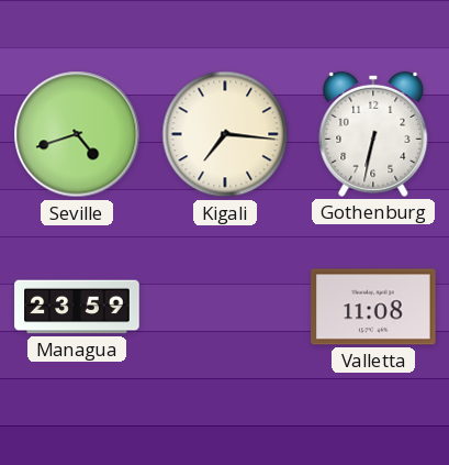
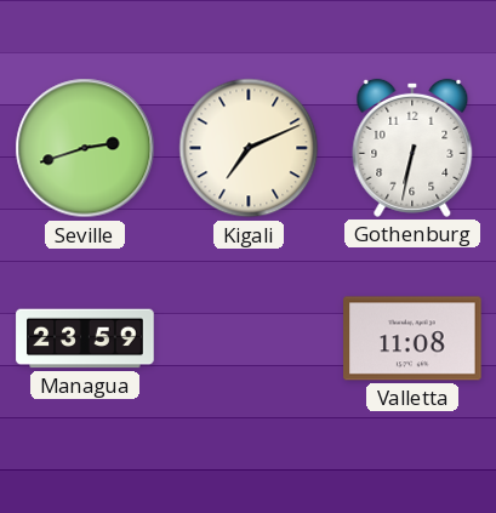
Seville: 4:42 -> 2:42 (85, 148)
Kigali: 7:16 -> 7:11 (249, 148)
